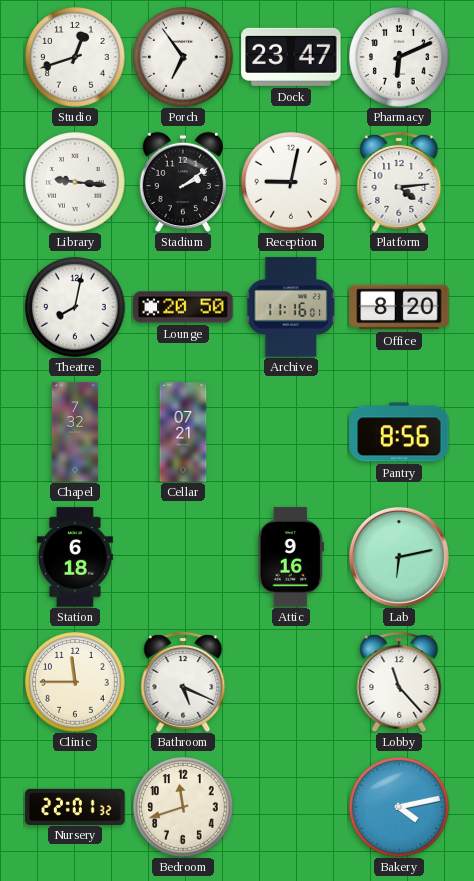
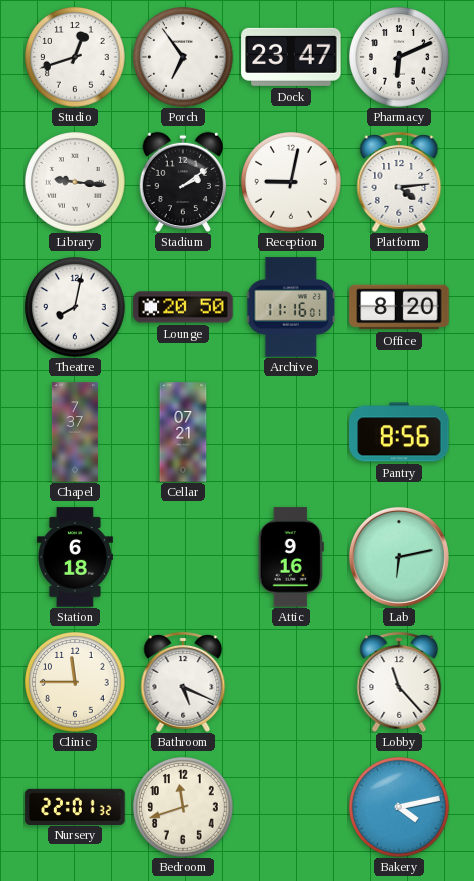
Chapel: 7:32 -> 7:37 (75, 432)
